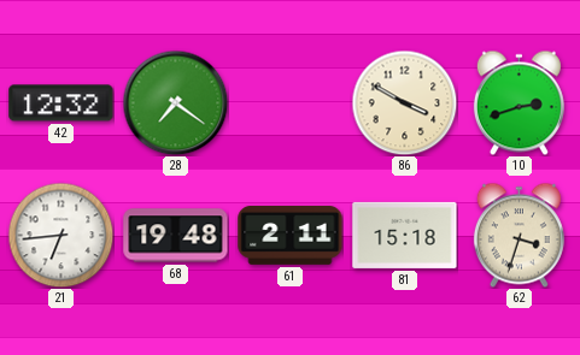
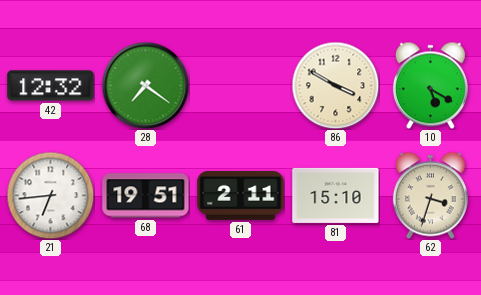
10: 2:42 -> 5:20 (430, 85)
68: 19:48 -> 19:51 (146, 196)
81: 15:18 -> 15:10 (336, 195)
